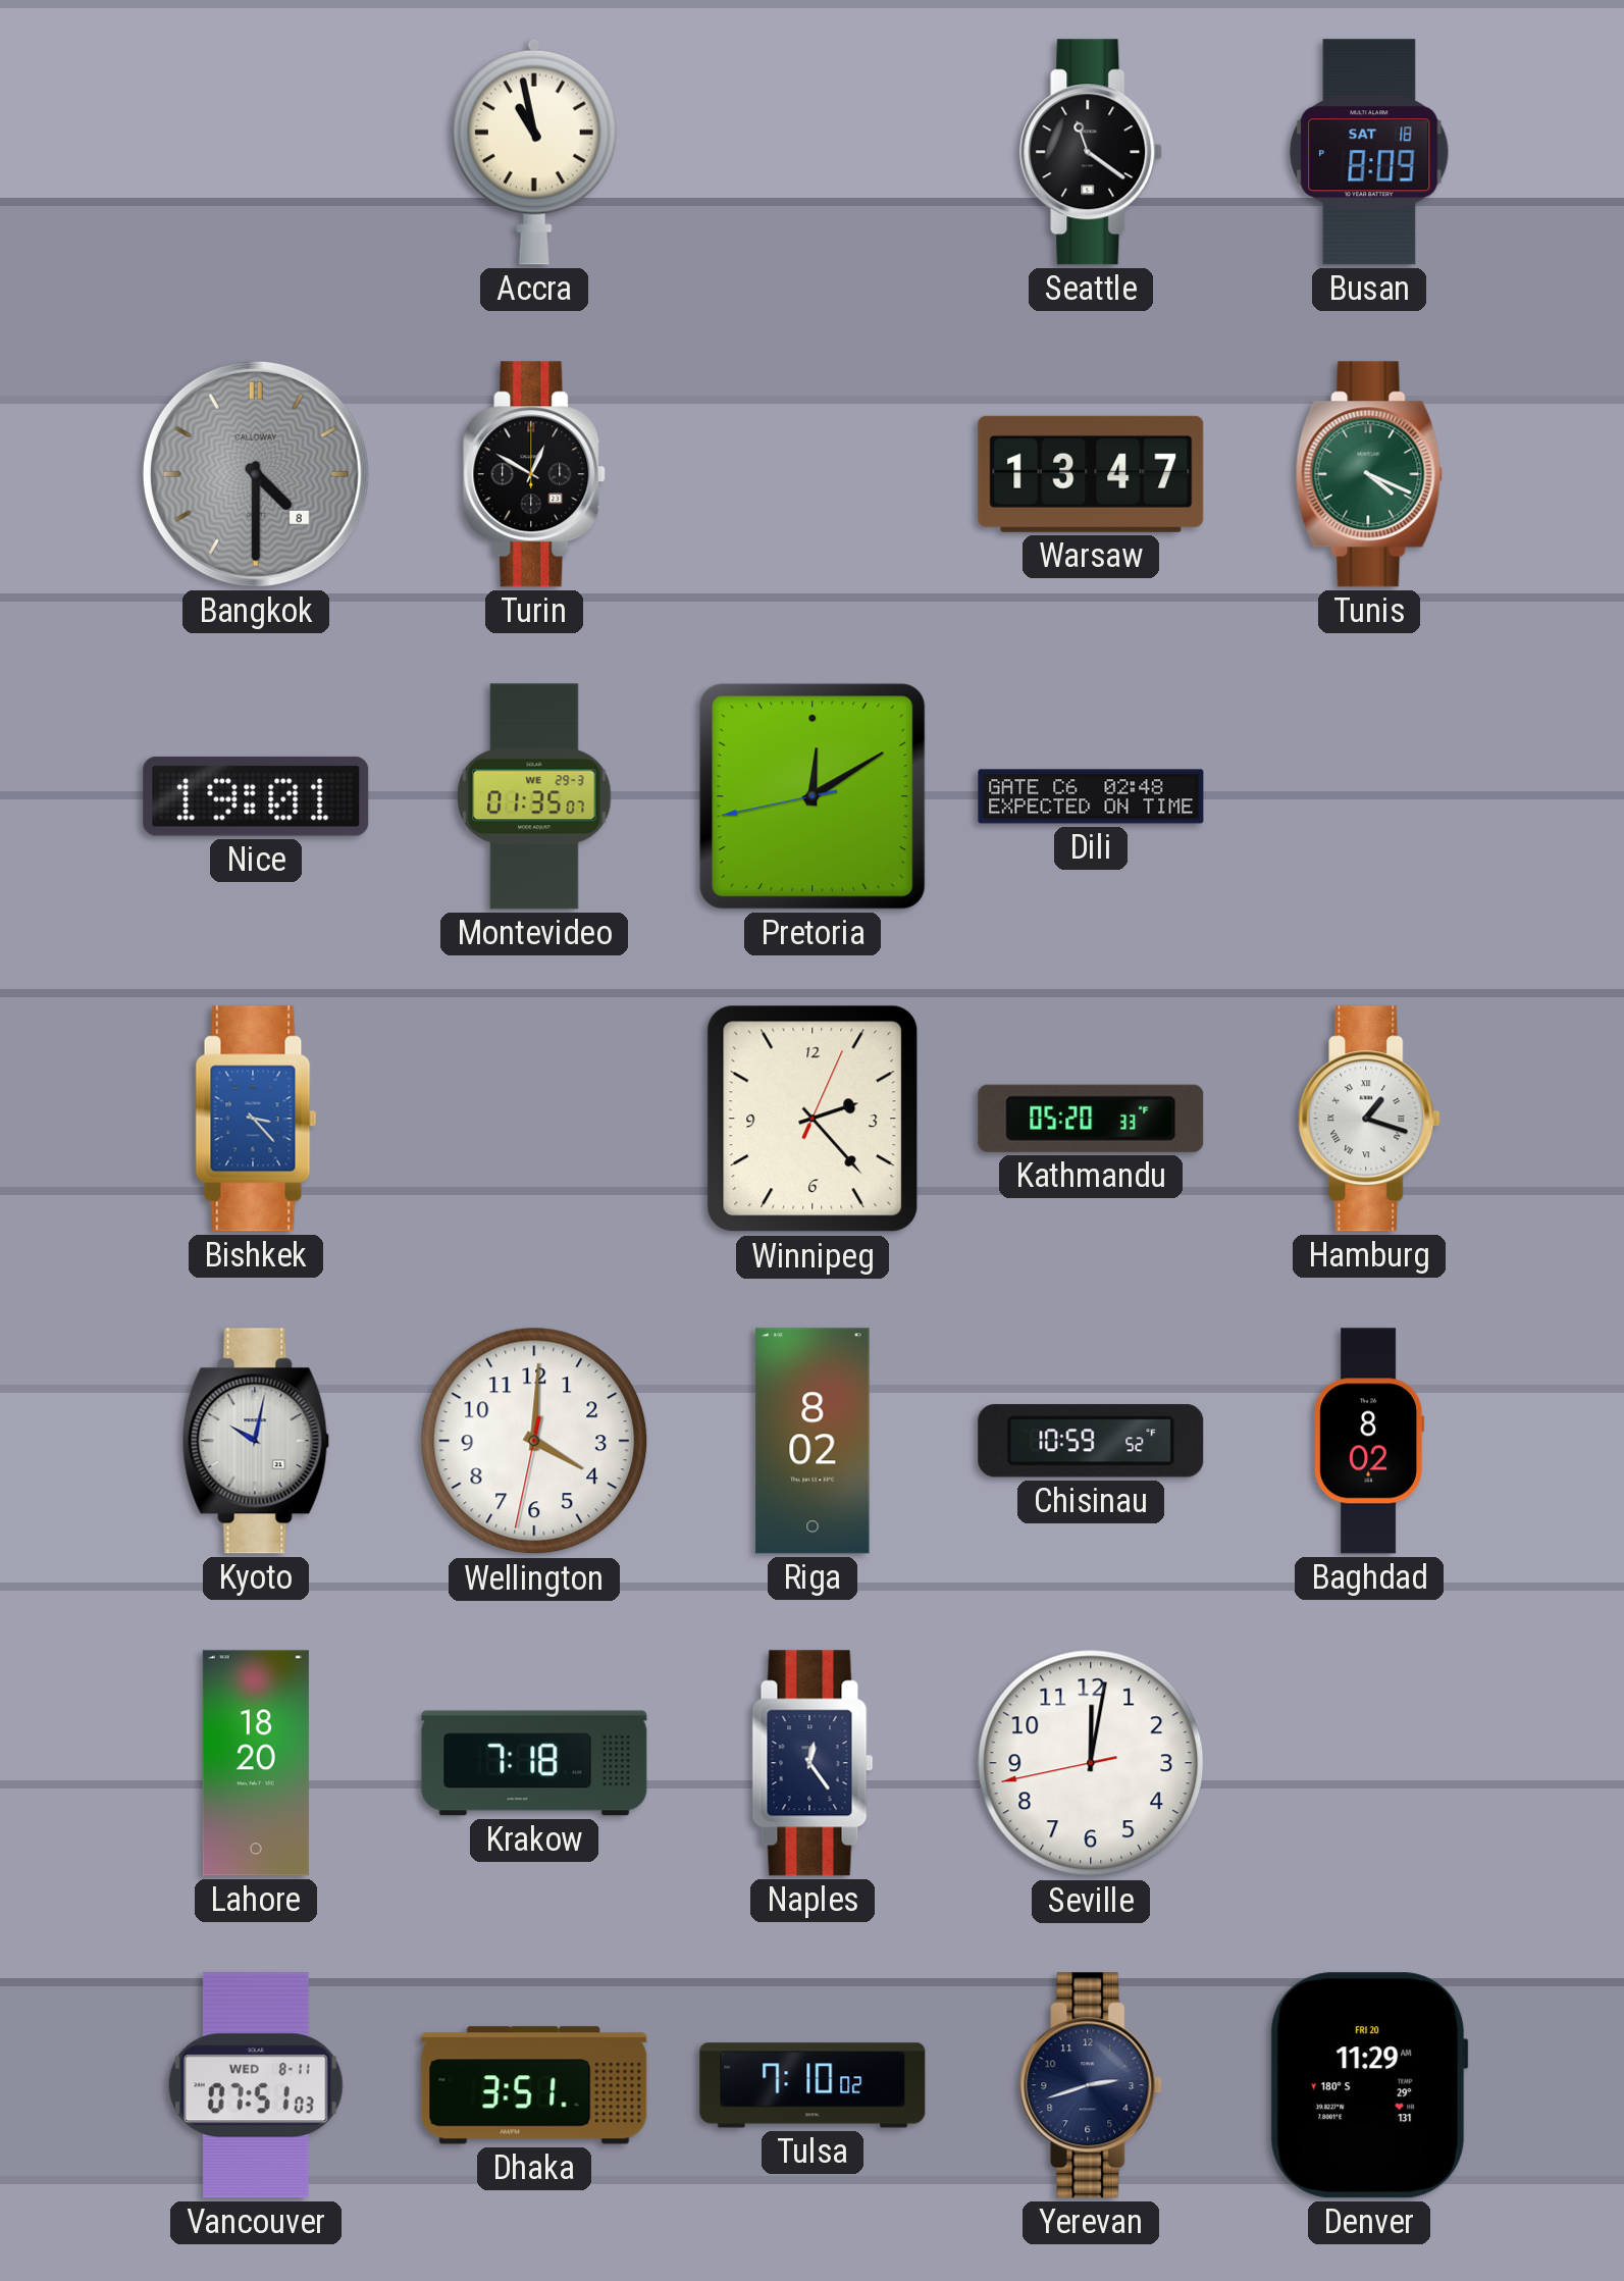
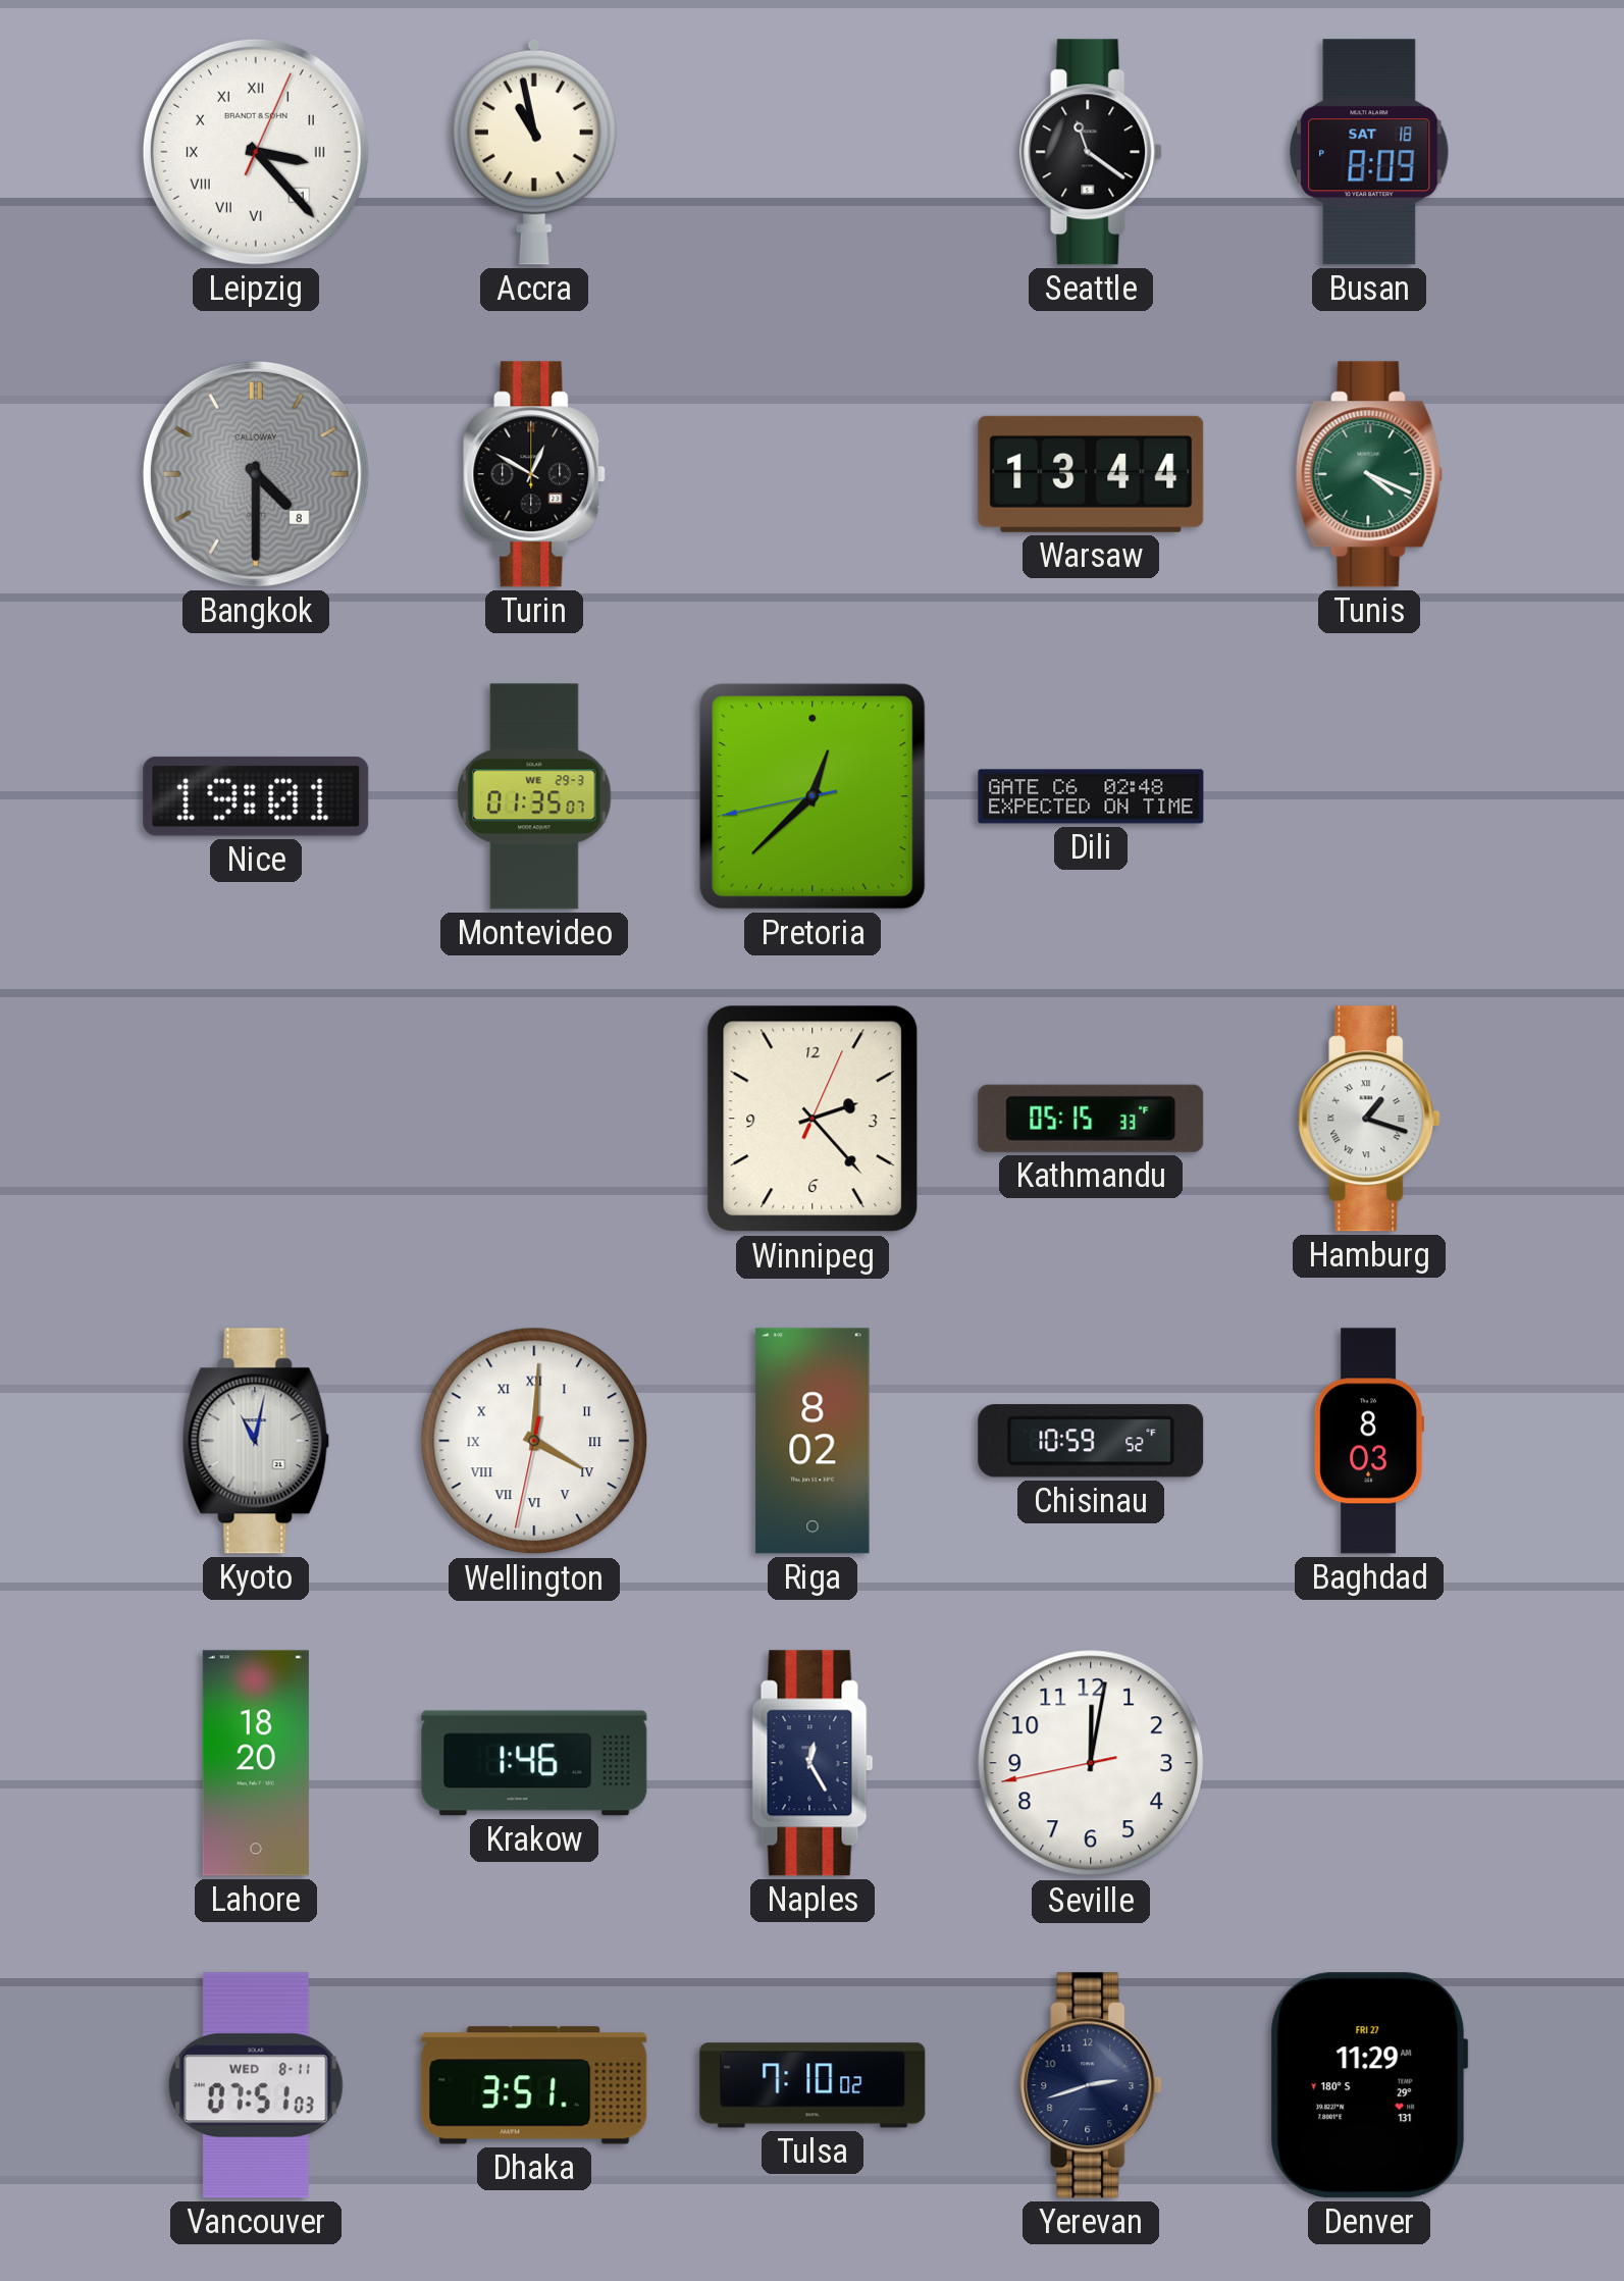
Leipzig: none -> 3:23 (256, 152)
Warsaw: 13:47 -> 13:44 (1091, 474)
Pretoria: 12:09 -> 12:37 (813, 796)
Bishkek: 3:23 -> none (256, 1119)
Kathmandu: 05:20 -> 05:15 (1091, 1119)
Kyoto: 10:02 -> 11:02 (256, 1441)
Wellington numerals: Arabic -> Roman (534, 1441)
Baghdad: 8:02 -> 8:03 (1368, 1441)
Krakow: 7:18 -> 1:46 (534, 1763)
Naples: 12:24 -> 12:25 (813, 1763)
Denver date: FRI 20 -> FRI 27 (1369, 2085)
